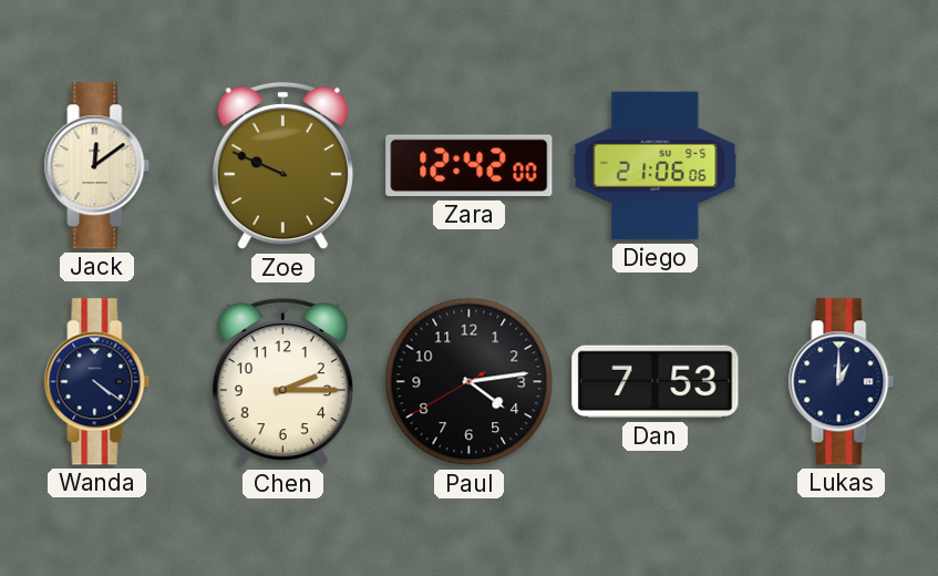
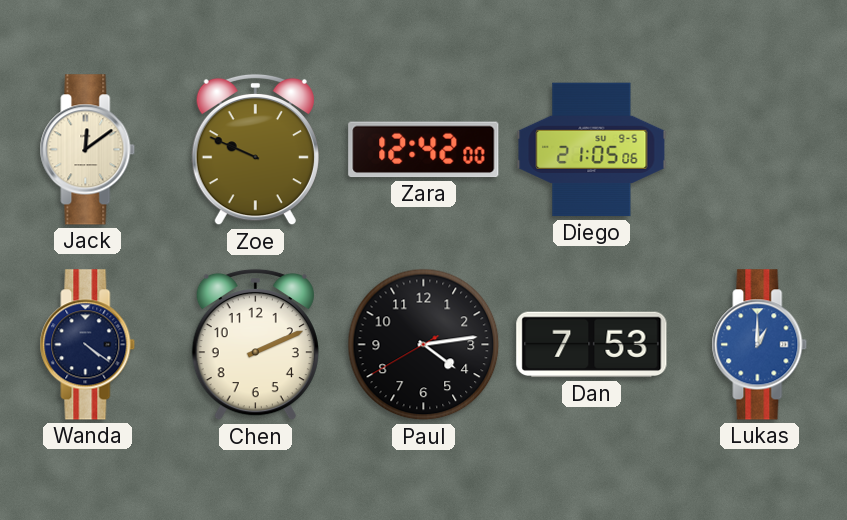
Diego: 21:06 -> 21:05 (592, 150)
Chen: 2:15 -> 2:11 (255, 345)
Lukas dial: navy -> blue (760, 345)
